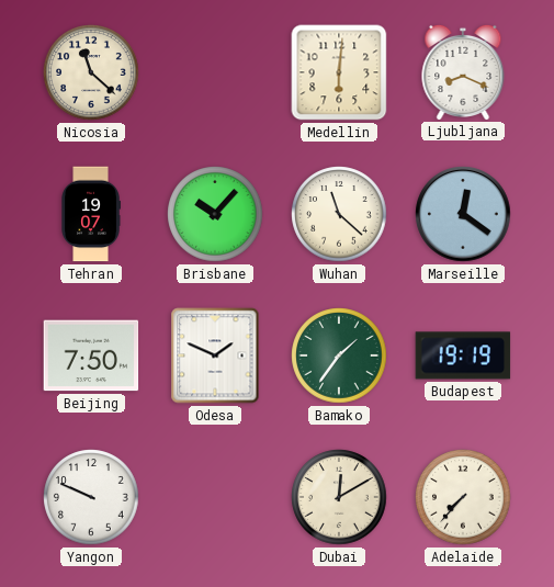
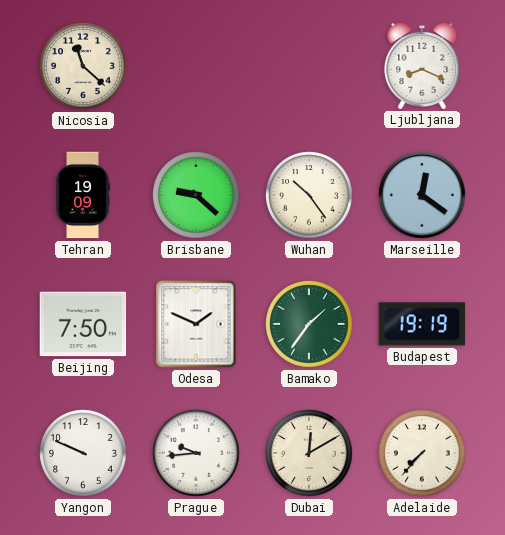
Medellin: 6:01 -> none (339, 72)
Tehran: 19:07 -> 19:09 (83, 195)
Brisbane: 10:07 -> 9:22 (196, 195)
Wuhan: 11:22 -> 10:24 (309, 195)
Prague: none -> 9:44 (196, 453)
